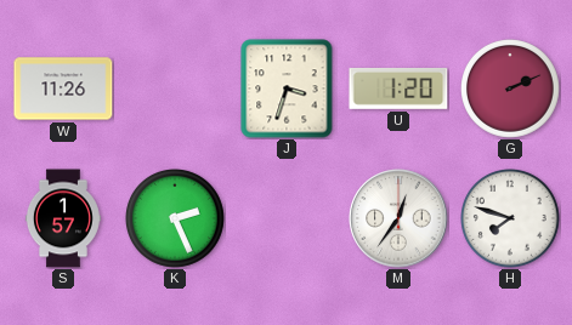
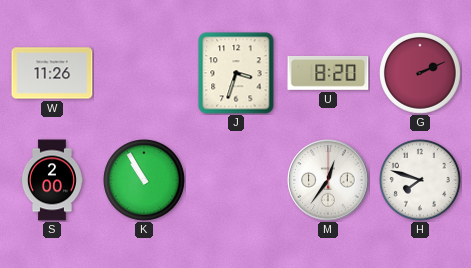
U: 1:20 -> 8:20 (328, 73)
S: 1:57 -> 2:00 (52, 180)
K: 2:26 -> 10:55 (145, 181)
